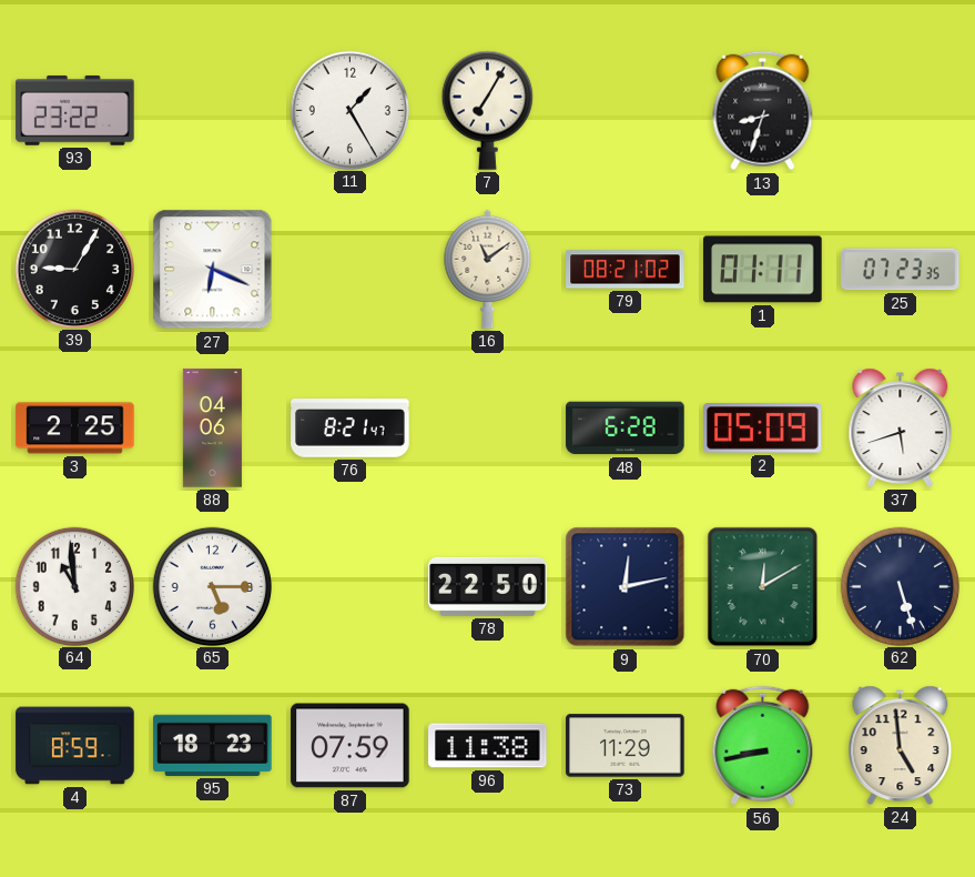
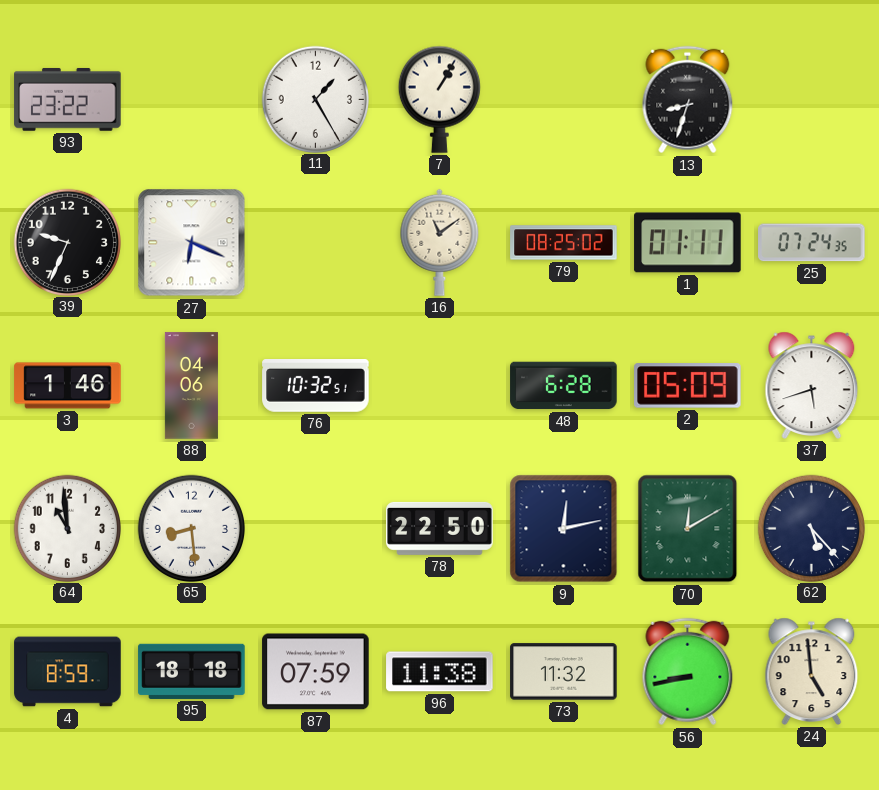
7: 7:05 -> 1:05 (439, 99)
39: 9:05 -> 9:34 (67, 242)
79: 08:21 -> 08:25 (564, 243)
25: 07:23 -> 07:24 (812, 243)
3: 2:25 -> 1:46 (68, 386)
76: 8:21 -> 10:32 (316, 386)
65: 5:15 -> 8:29 (191, 528)
62: 5:27 -> 5:23 (811, 528)
95: 18:23 -> 18:18 (192, 671)
73: 11:29 -> 11:32 (564, 672)
